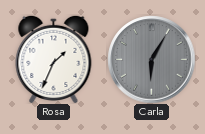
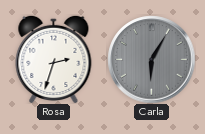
Rosa: 1:34 -> 2:33 (54, 59)
